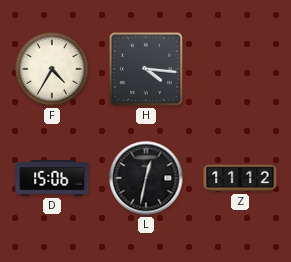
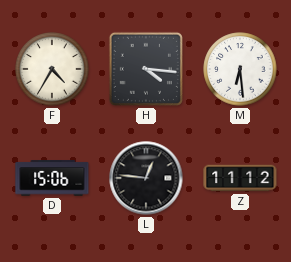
M: none -> 6:29 (240, 69)
L: 12:32 -> 12:46 (146, 178)
